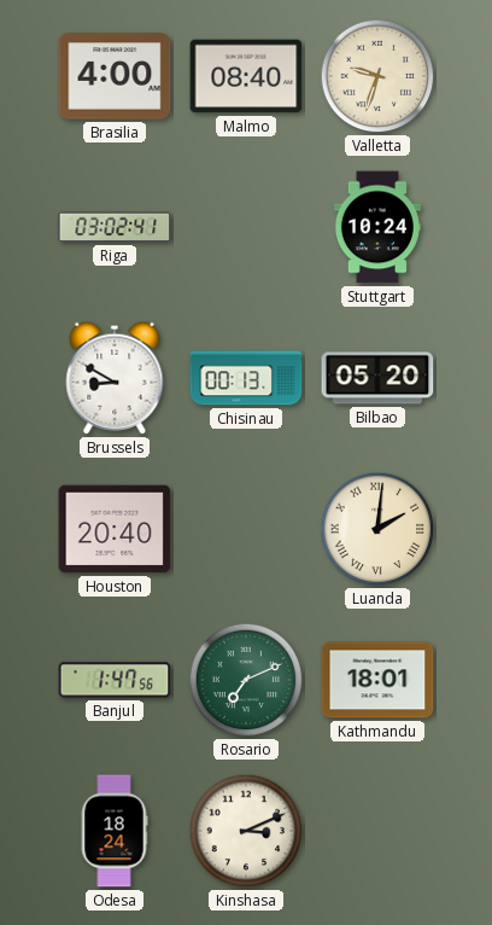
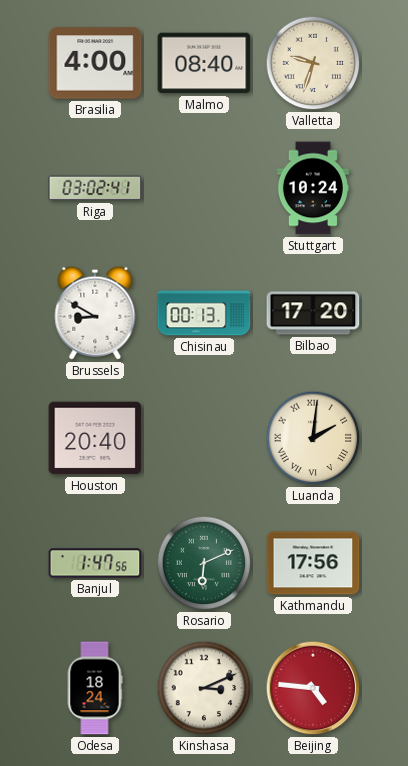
Bilbao: 05:20 -> 17:20 (313, 313)
Rosario: 7:11 -> 6:11 (204, 563)
Kathmandu: 18:01 -> 17:56 (313, 563)
Beijing: none -> 4:46 (313, 688)
